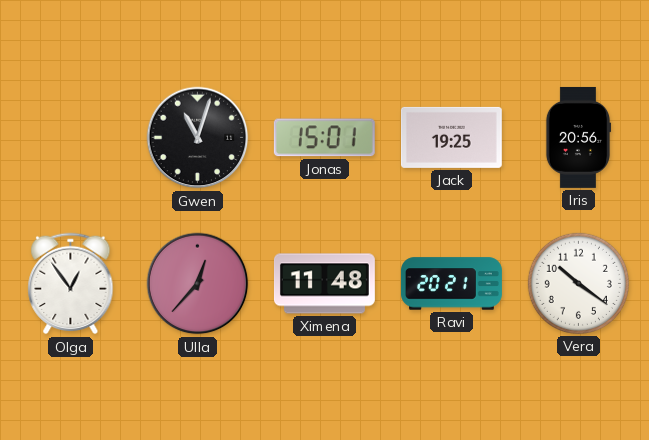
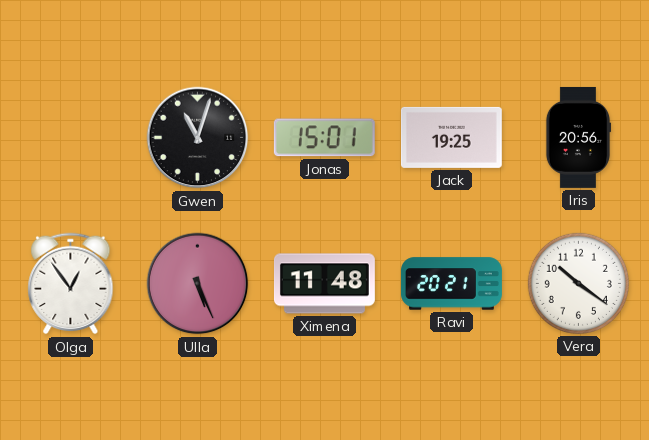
Ulla: 12:37 -> 5:26 (198, 284)
